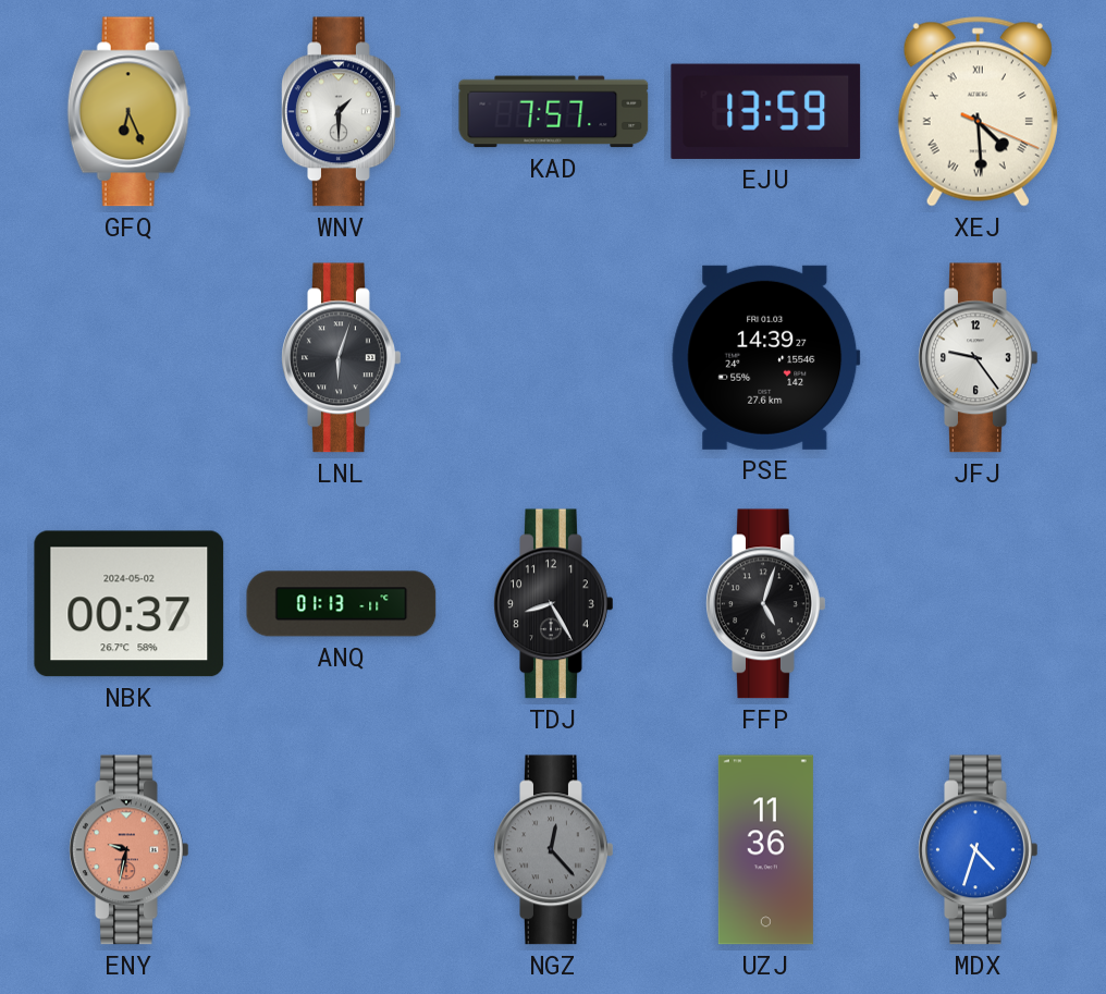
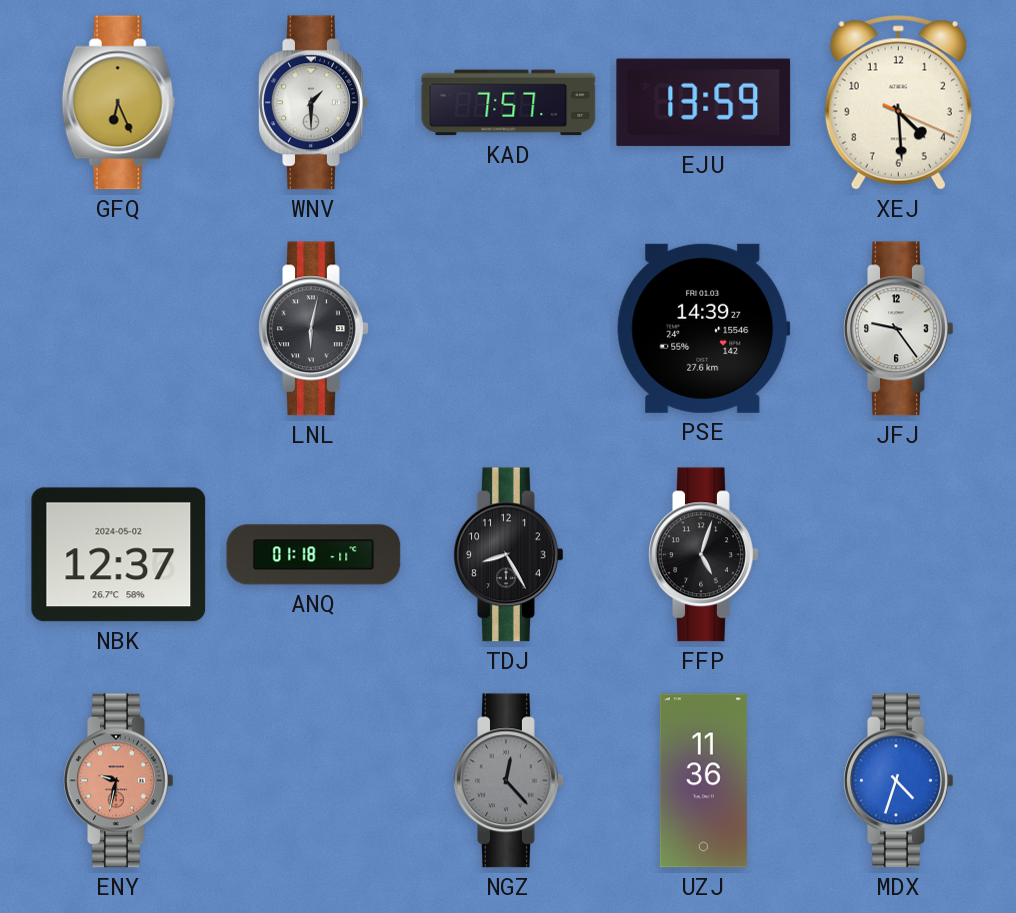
XEJ numerals: Roman -> Arabic (898, 103)
LNL: 6:03 -> 6:02 (314, 329)
NBK: 00:37 -> 12:37 (119, 555)
ANQ: 01:13 -> 01:18 (314, 555)
